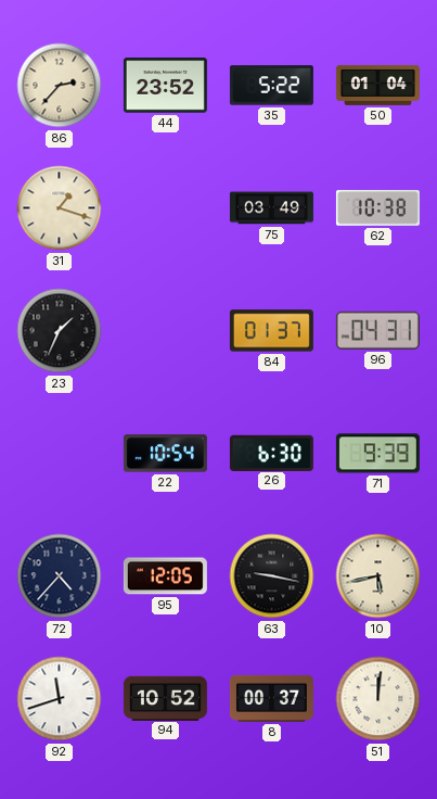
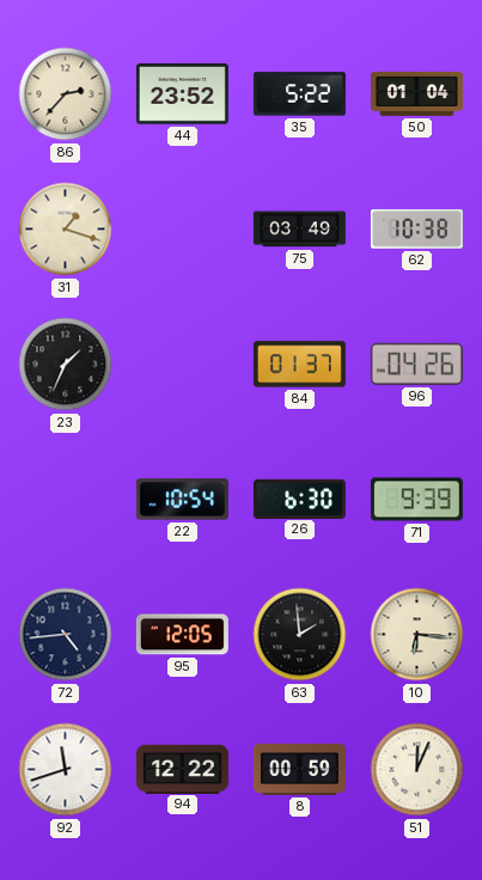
96: 04:31 -> 04:26 (416, 363)
72: 4:37 -> 4:44 (66, 635)
63: 9:17 -> 1:59 (300, 635)
10: 5:43 -> 6:16 (417, 635)
94: 10:52 -> 12:22 (182, 769)
8: 00:37 -> 00:59 (299, 769)
51: 12:01 -> 12:04 (417, 770)
